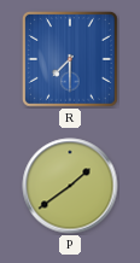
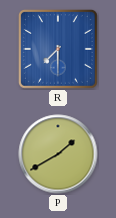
P: 1:39 -> 1:40 (58, 154)
